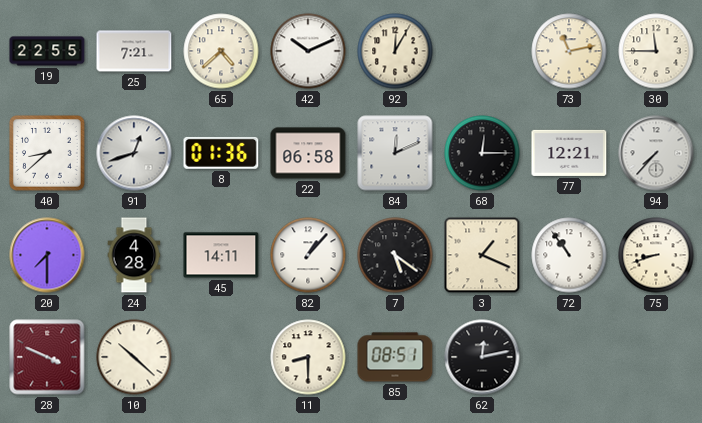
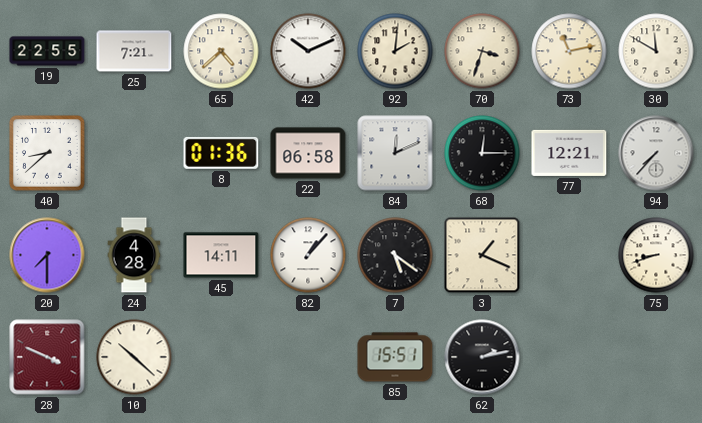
92: 12:05 -> 2:01 (395, 51)
70: none -> 3:33 (482, 51)
30: 11:45 -> 11:50 (656, 51)
91: 12:42 -> none (134, 153)
72: 10:54 -> none (569, 255)
11: 8:30 -> none (308, 357)
85: 08:51 -> 15:51 (395, 357)
62: 12:13 -> 2:13 (482, 357)
